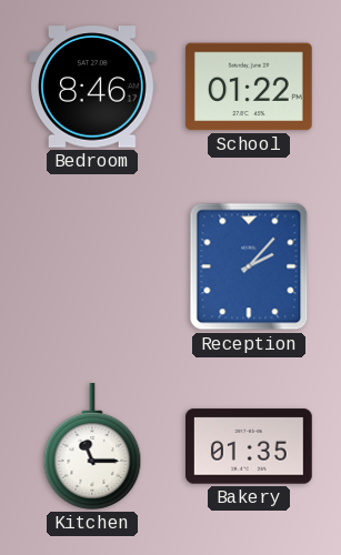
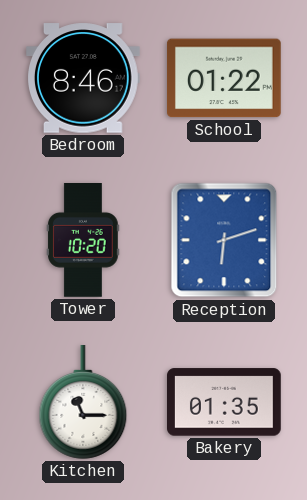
Tower: none -> 10:20 (83, 241)
Reception: 2:07 -> 6:12 (224, 240)
